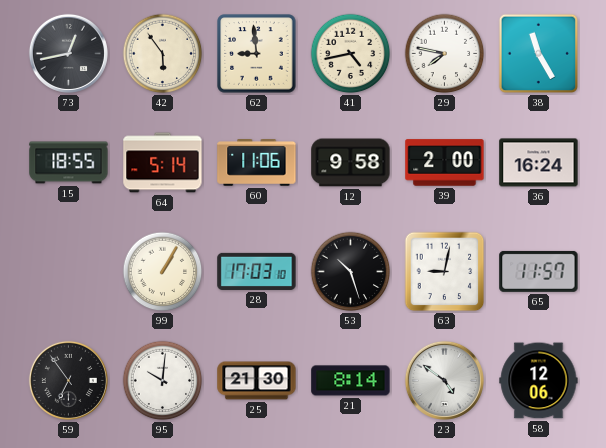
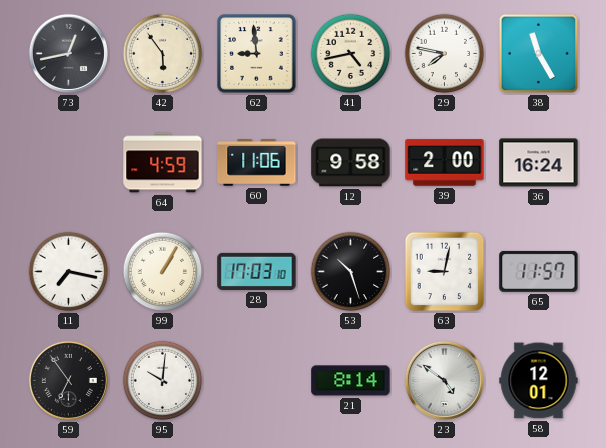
15: 18:55 -> none (69, 163)
64: 5:14 -> 4:59 (163, 163)
11: none -> 7:17 (69, 272)
25: 21:30 -> none (257, 381)
58: 12:06 -> 12:01 (539, 381)
